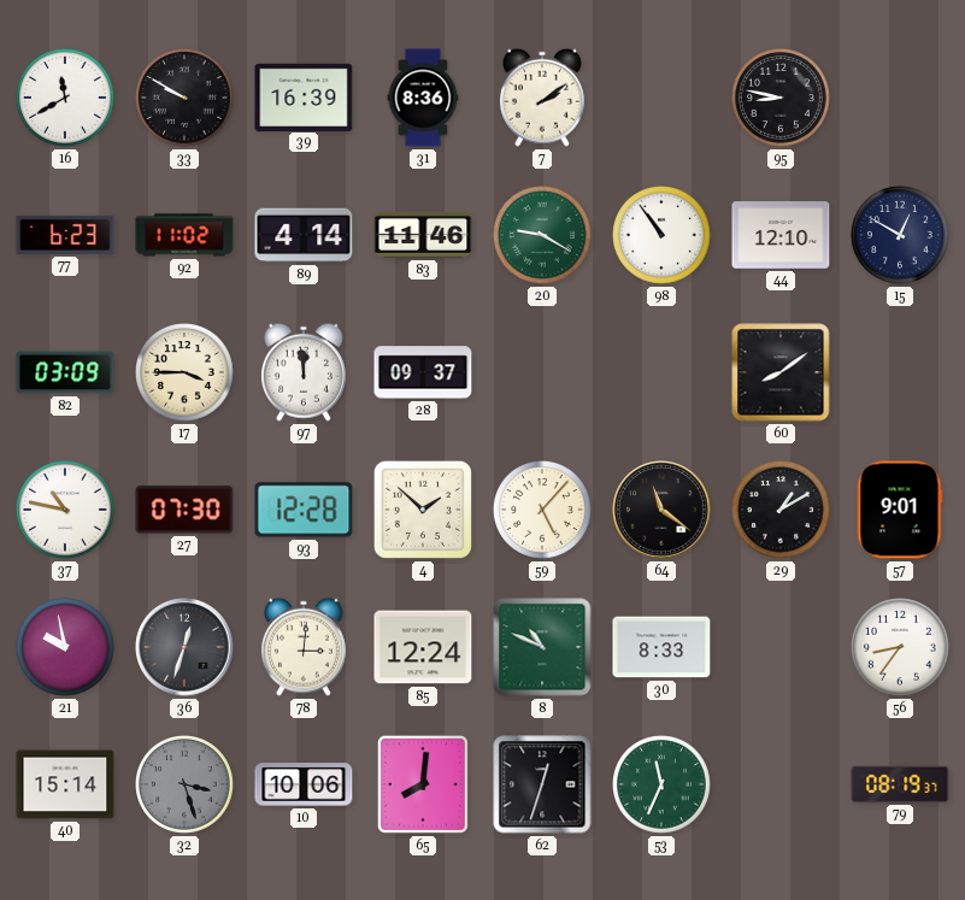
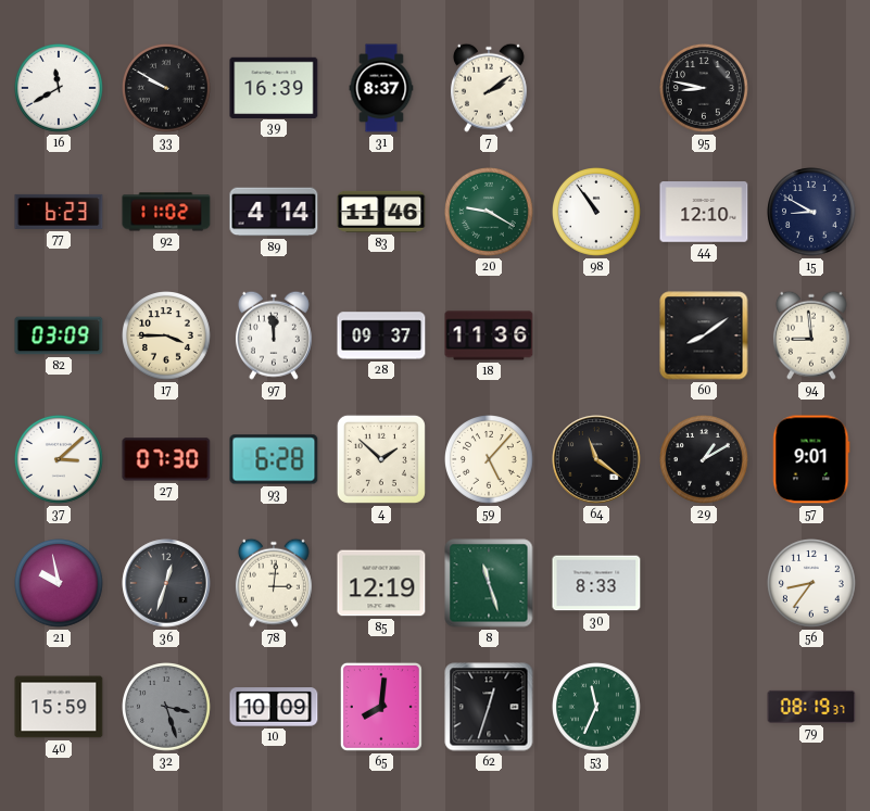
31: 8:36 -> 8:37 (381, 88)
15: 12:50 -> 8:50 (812, 213)
18: none -> 11:36 (489, 335)
94: none -> 8:59 (811, 335)
37: 10:47 -> 3:08 (60, 460)
93: 12:28 -> 6:28 (274, 459)
85: 12:24 -> 12:19 (381, 583)
8: 10:49 -> 11:27 (489, 583)
40: 15:14 -> 15:59 (59, 707)
10: 10:06 -> 10:09 (274, 707)
